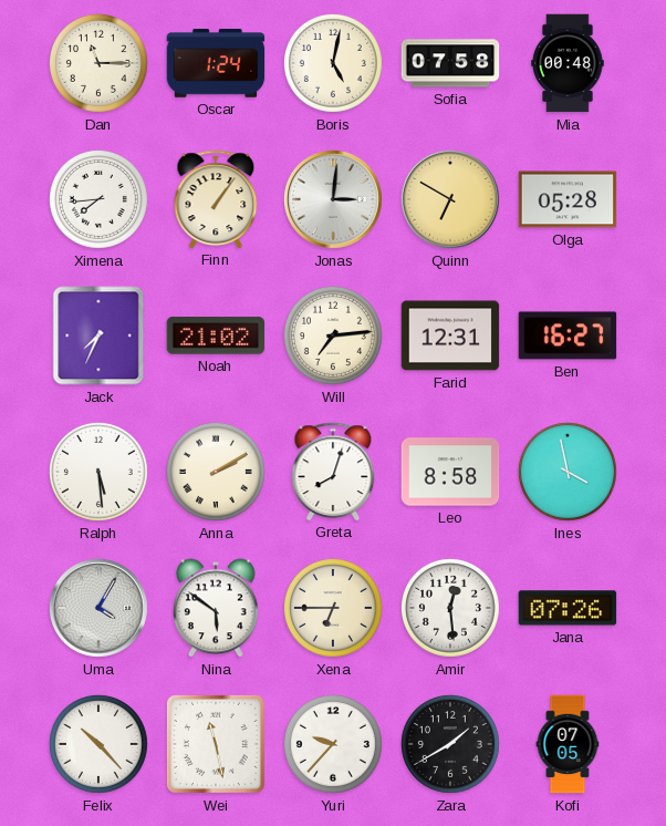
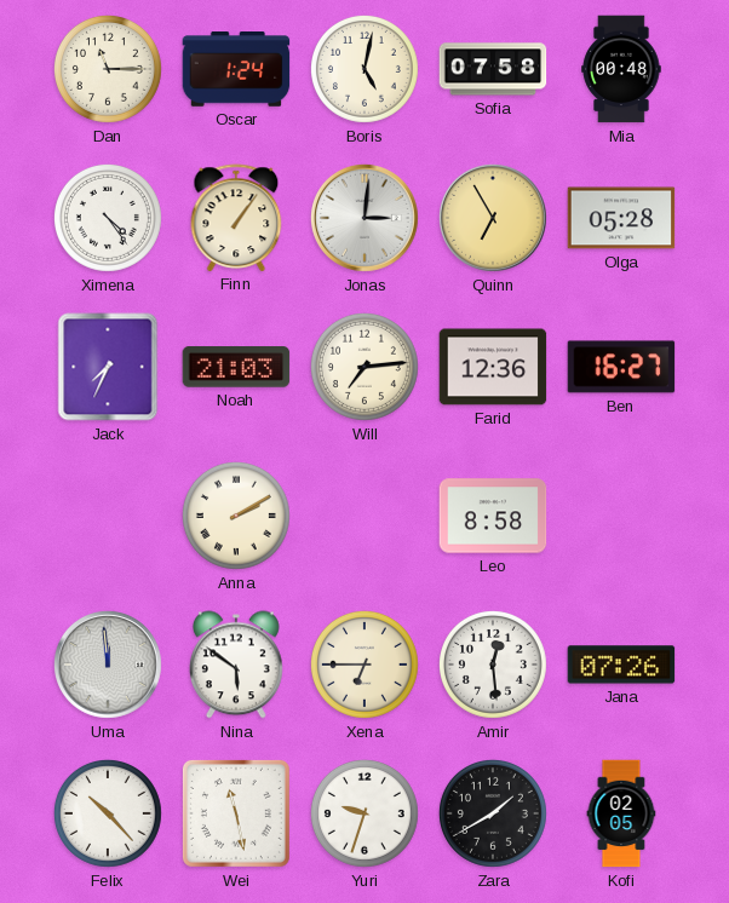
Ximena: 7:44 -> 4:24 (108, 218)
Quinn: 6:50 -> 6:55 (493, 218)
Noah: 21:02 -> 21:03 (236, 367)
Farid: 12:31 -> 12:36 (493, 367)
Ralph: 5:29 -> none (98, 472)
Greta: 8:03 -> none (333, 472)
Ines: 3:58 -> none (568, 472)
Uma: 4:05 -> 11:59 (108, 665)
Yuri: 9:37 -> 9:33 (364, 813)
Kofi: 07:05 -> 02:05 (621, 813)
